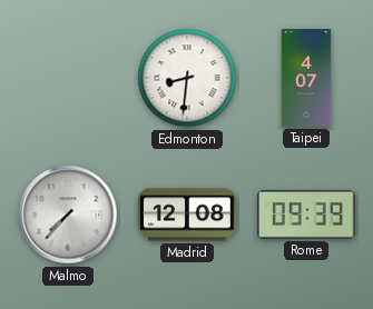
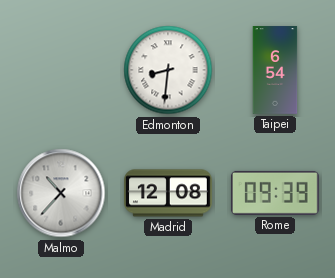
Taipei: 4:07 -> 6:54 (275, 70)
Malmo: 7:37 -> 10:37 (61, 193)
